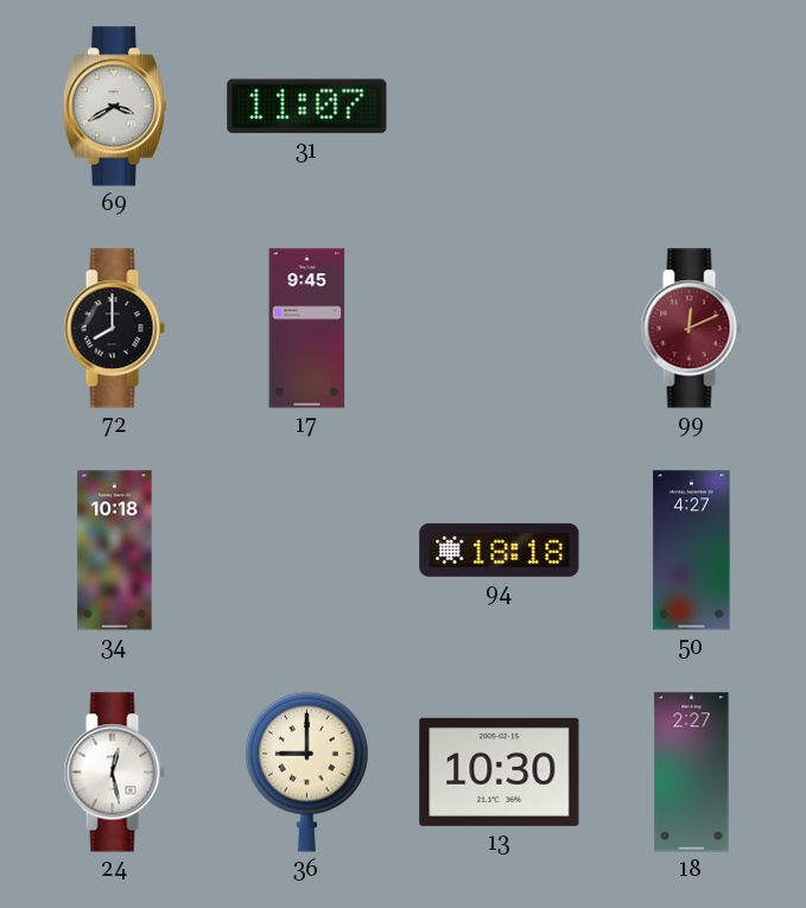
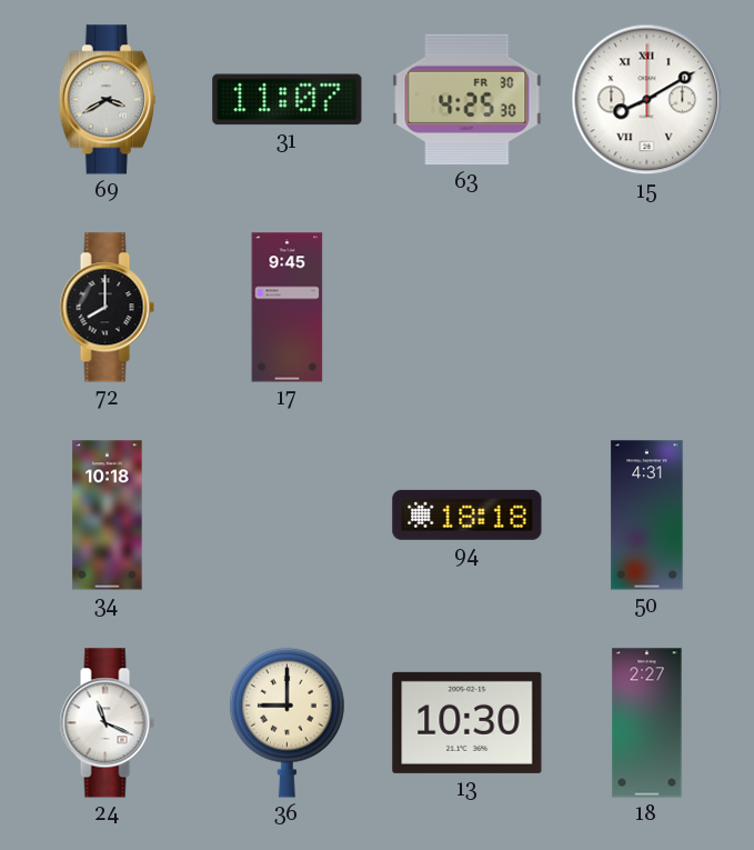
63: none -> 4:25 (468, 100)
15: none -> 8:10 (647, 100)
99: 12:11 -> none (691, 329)
50: 4:27 -> 4:31 (647, 516)
24: 12:28 -> 11:19 (107, 723)
